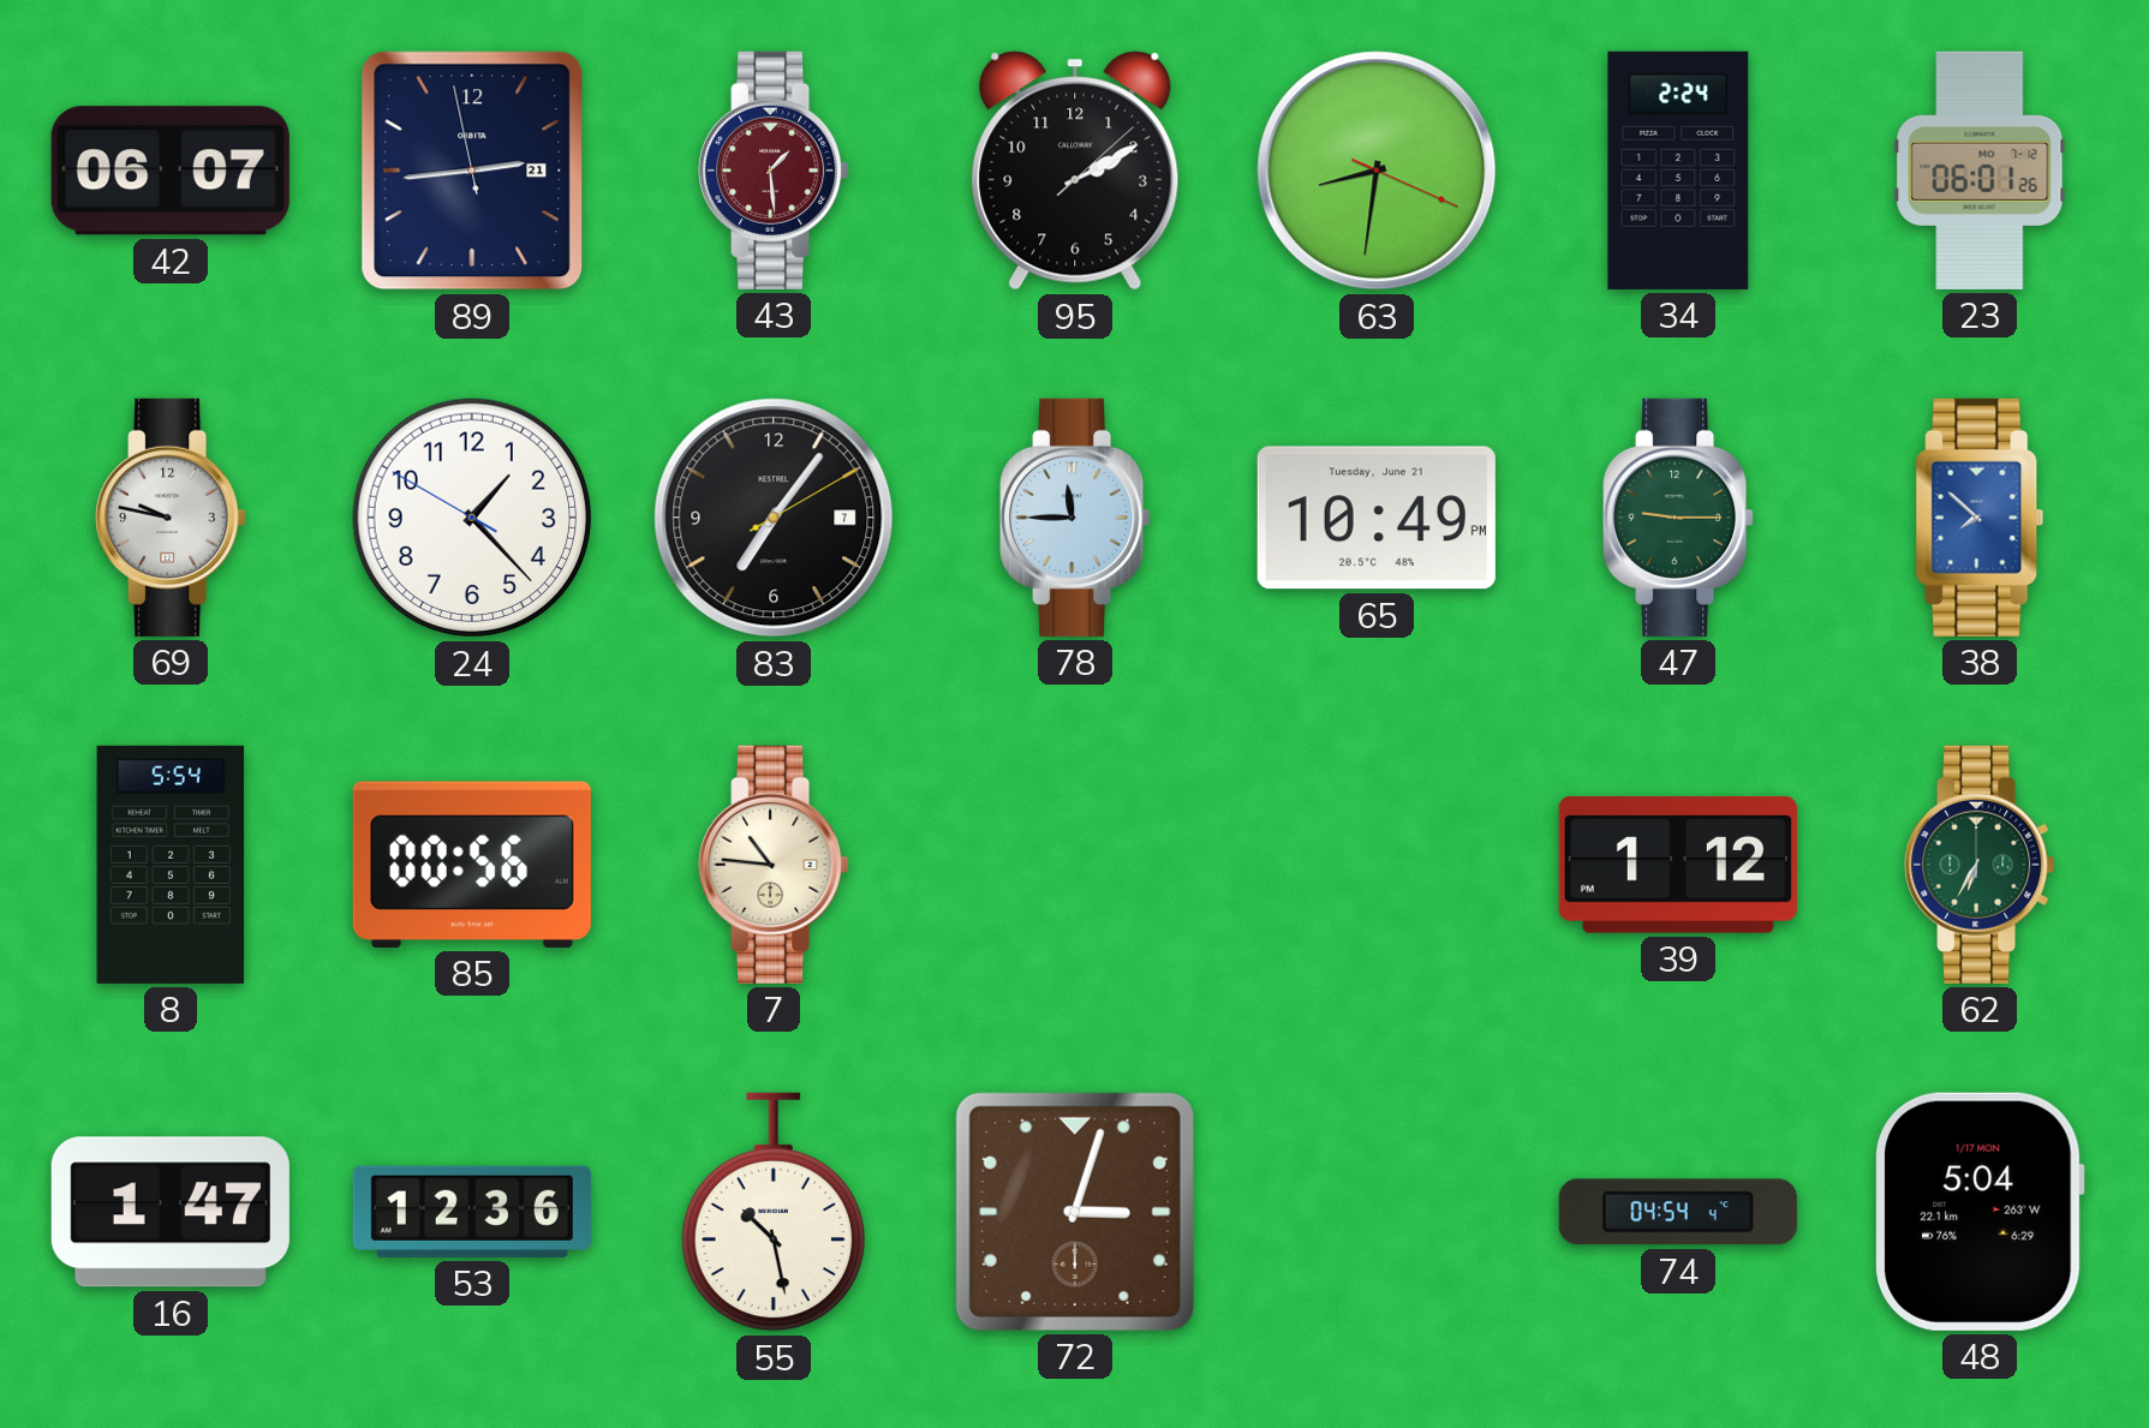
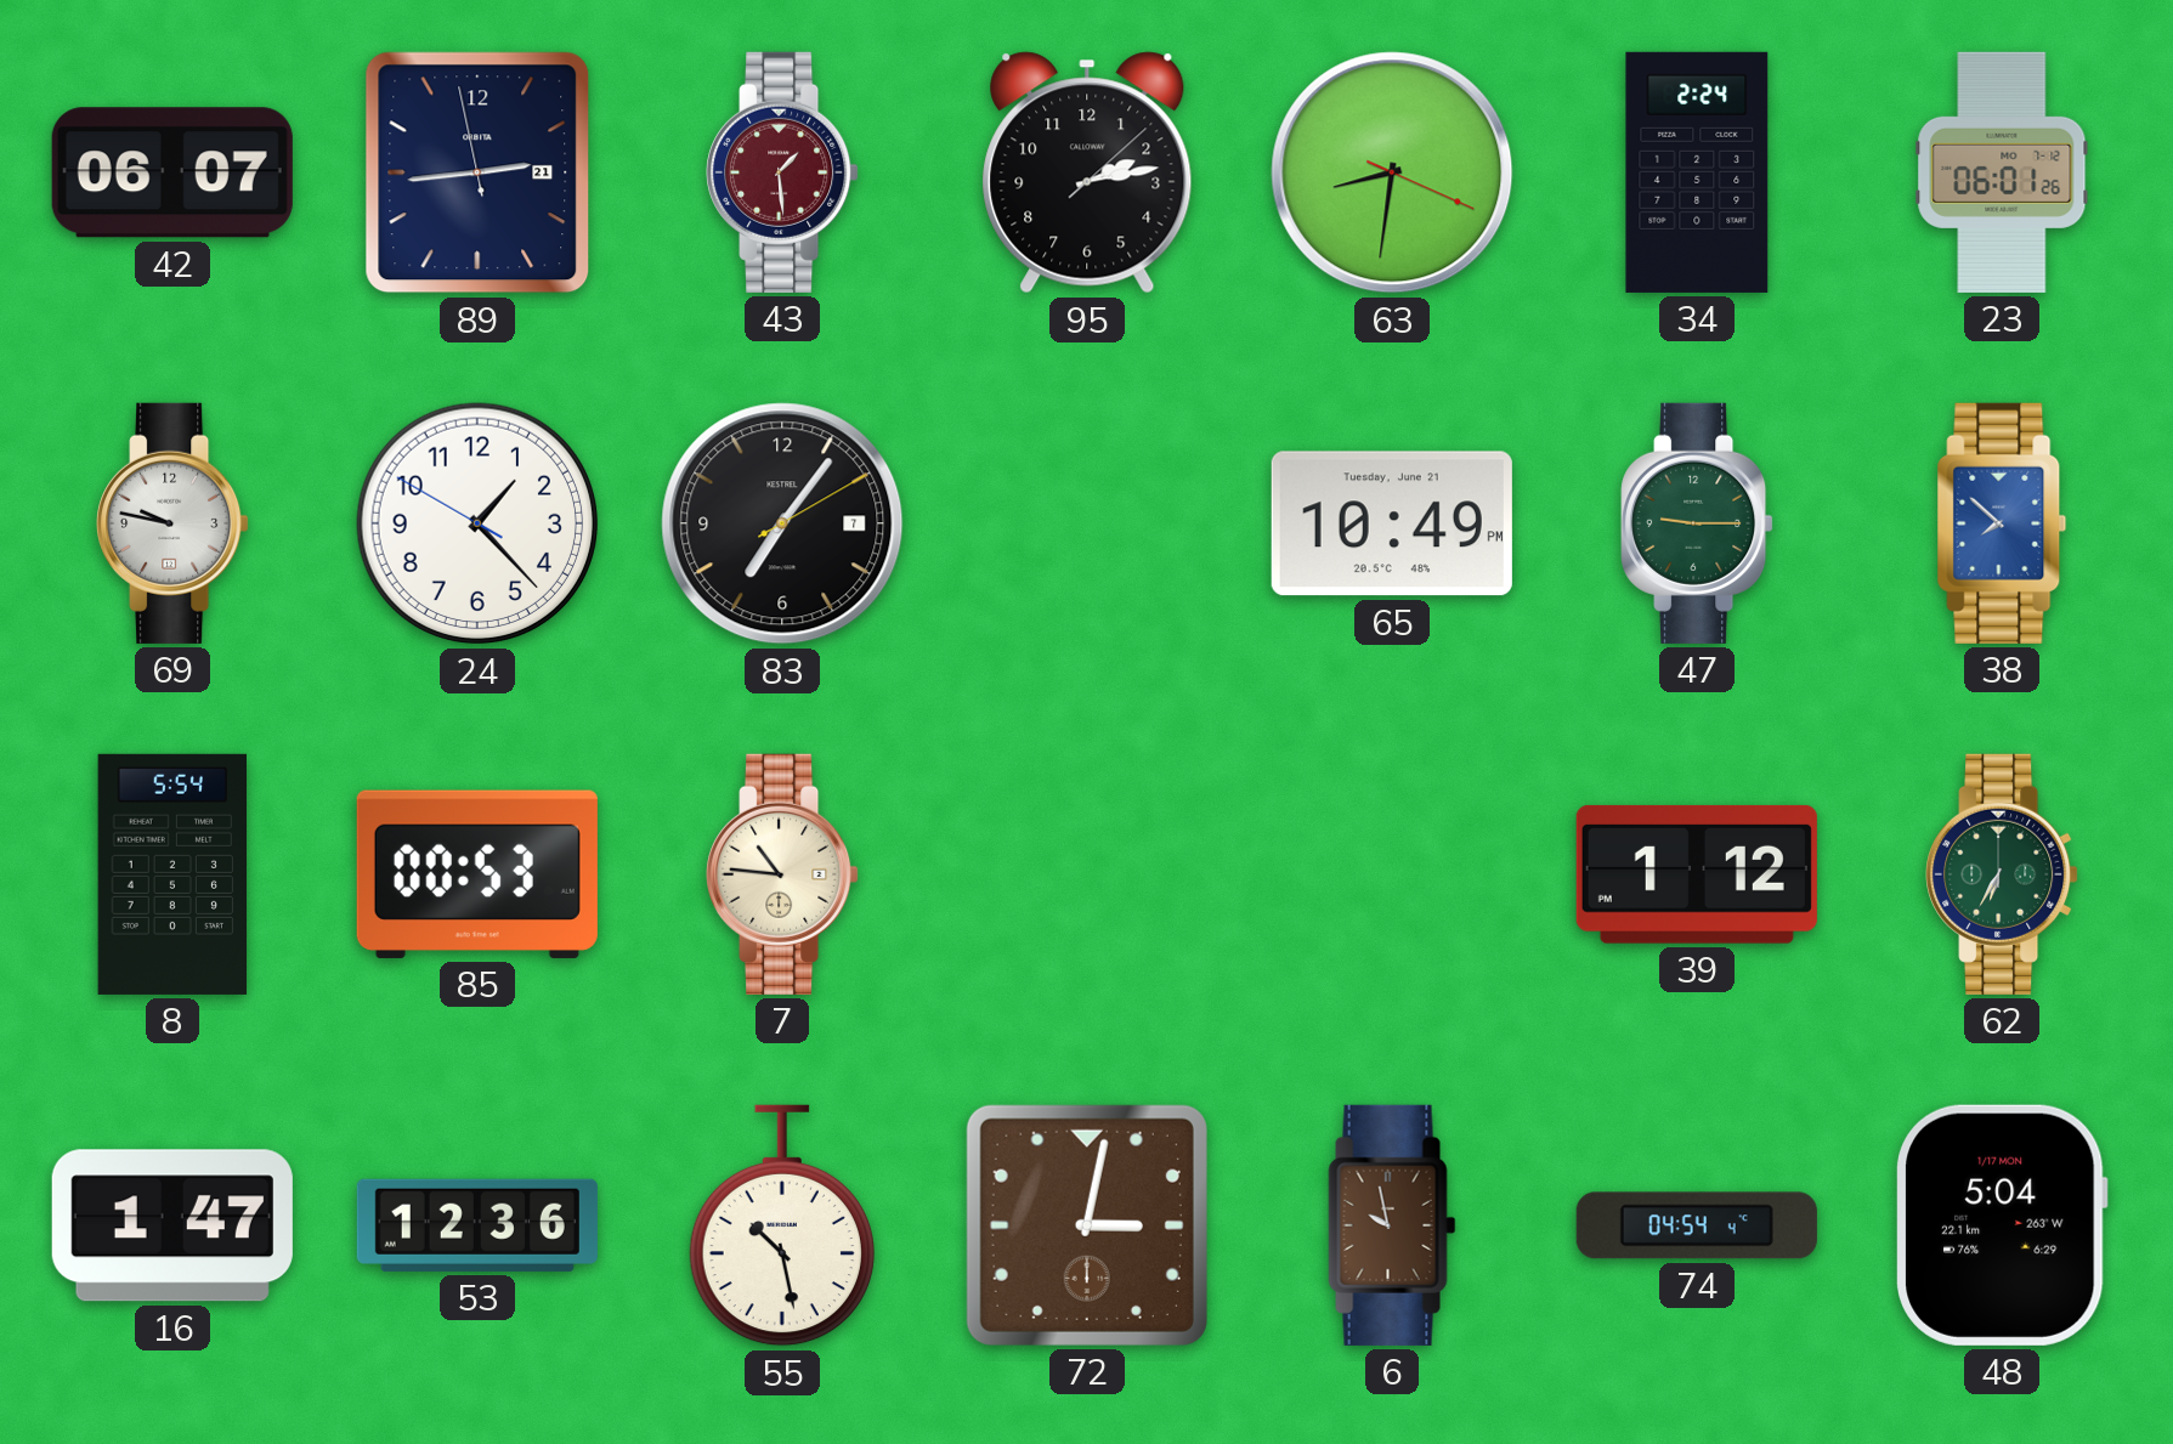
95: 2:10 -> 2:13 (1087, 172)
78: 11:45 -> none (1075, 518)
85: 00:56 -> 00:53 (477, 874)
72: 3:03 -> 3:02 (1087, 1225)
6: none -> 9:58 (1392, 1225)
